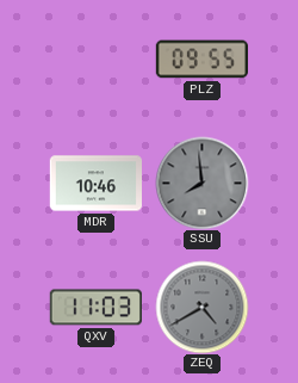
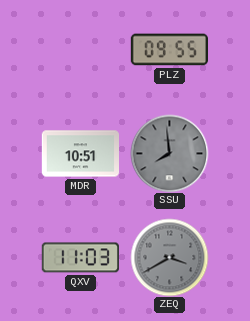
MDR: 10:46 -> 10:51 (80, 154)
ZEQ: 4:40 -> 3:40 (169, 257)
